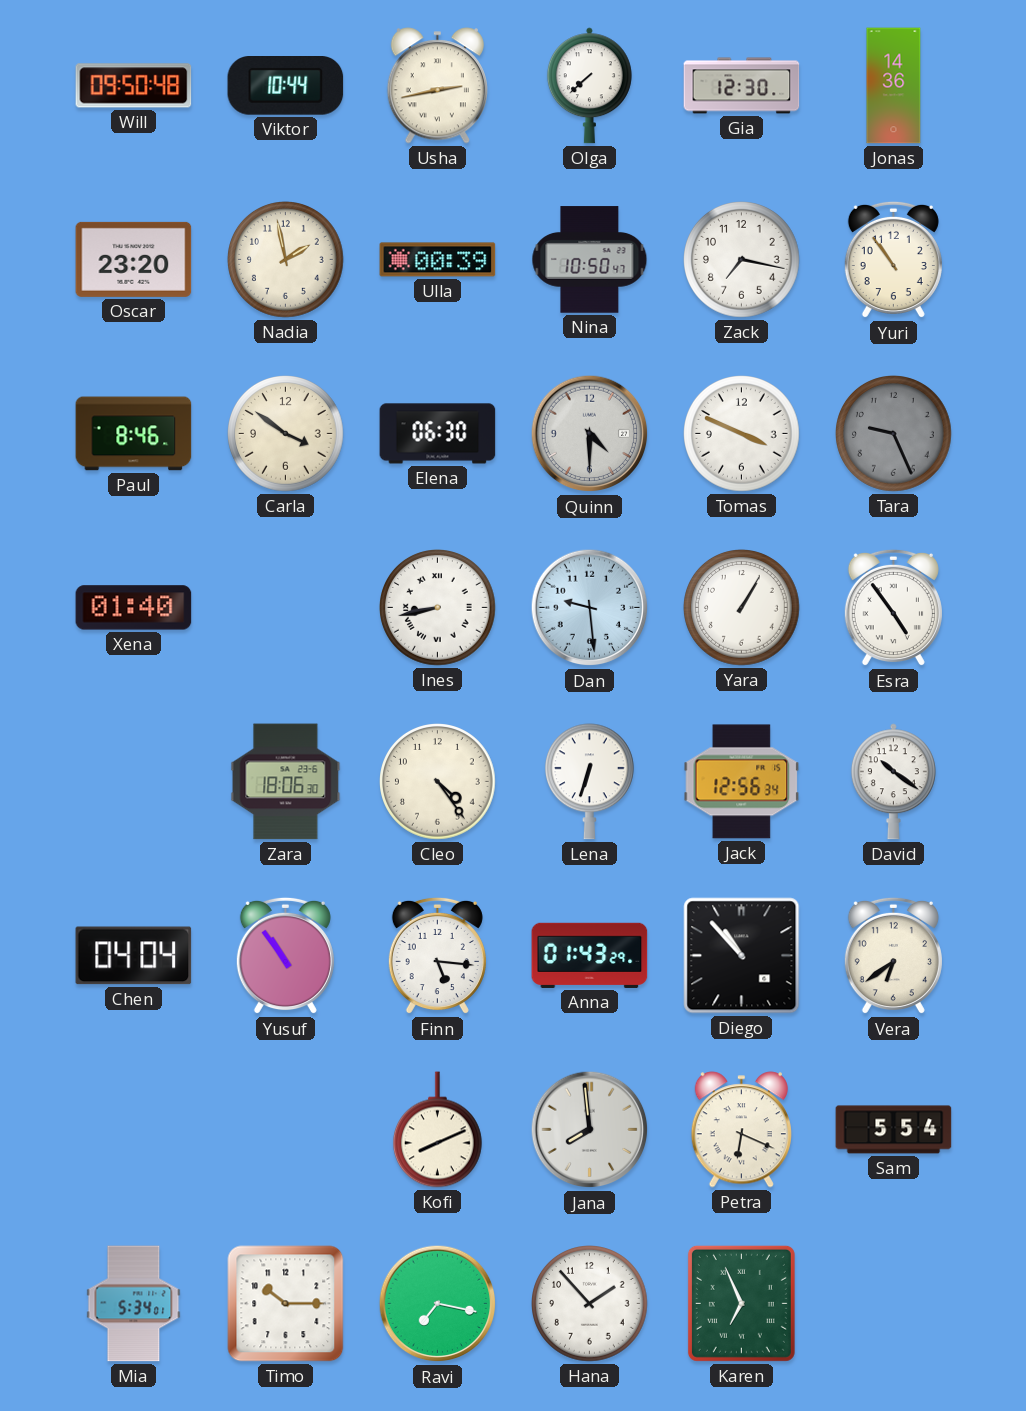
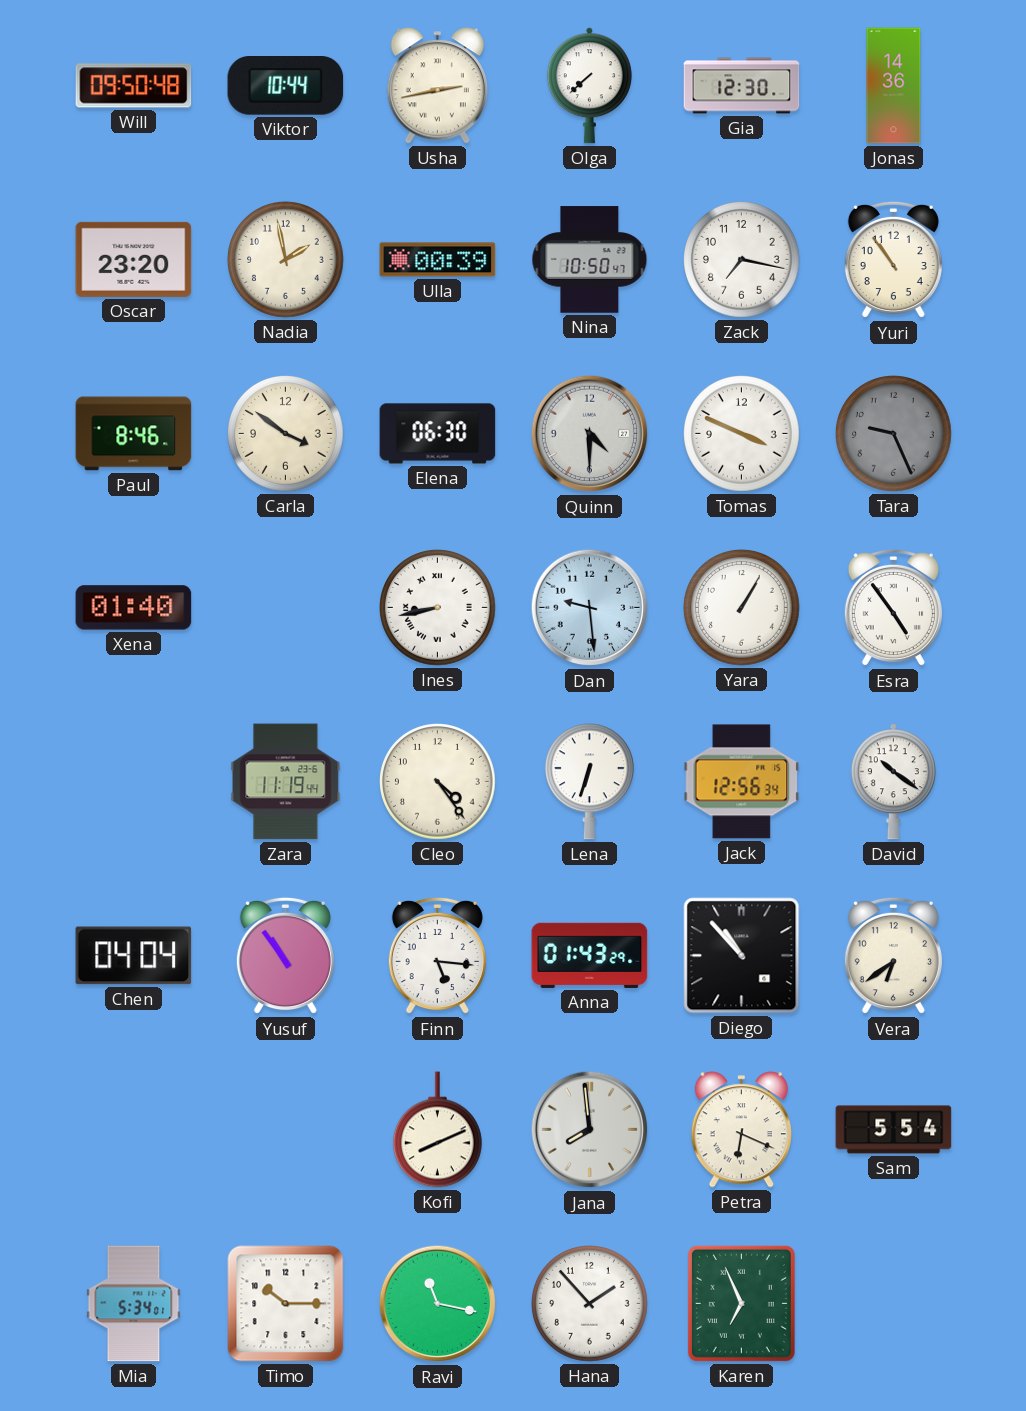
Zara: 18:06 -> 11:19 (286, 782)
Ravi: 7:17 -> 11:17 (438, 1304)
